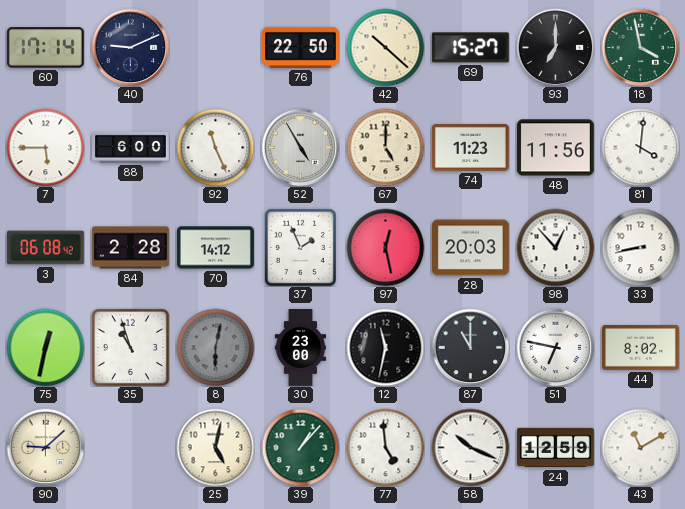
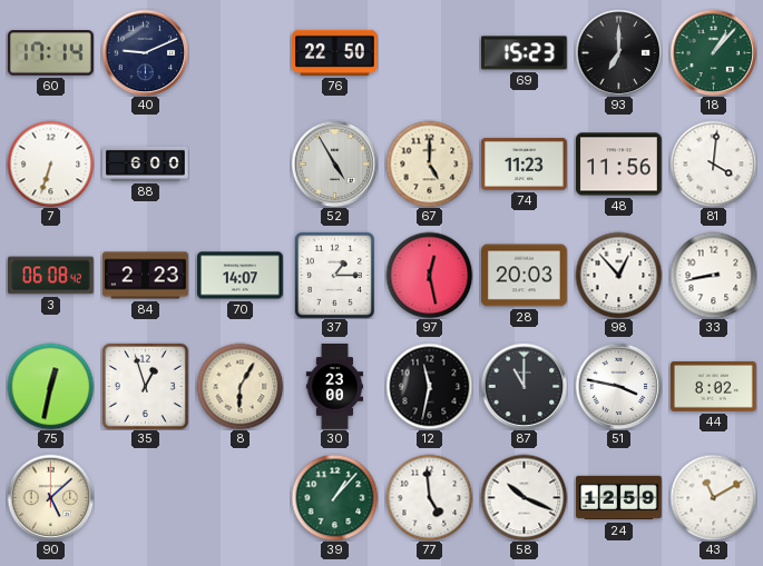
42: 10:22 -> none (385, 47)
69: 15:27 -> 15:23 (524, 53)
18: 3:58 -> 1:07 (713, 52)
7: 5:45 -> 6:33 (50, 163)
92: 11:26 -> none (215, 147)
84: 2:28 -> 2:23 (146, 276)
70: 14:12 -> 14:07 (241, 276)
37: 1:56 -> 1:15 (334, 275)
35: 10:57 -> 12:57 (145, 386)
8: 6:02 -> 6:05 (239, 386)
8 dial: grey -> cream (239, 386)
51: 6:47 -> 3:47 (618, 386)
90: 9:08 -> 5:08 (50, 497)
25: 5:02 -> none (215, 447)
